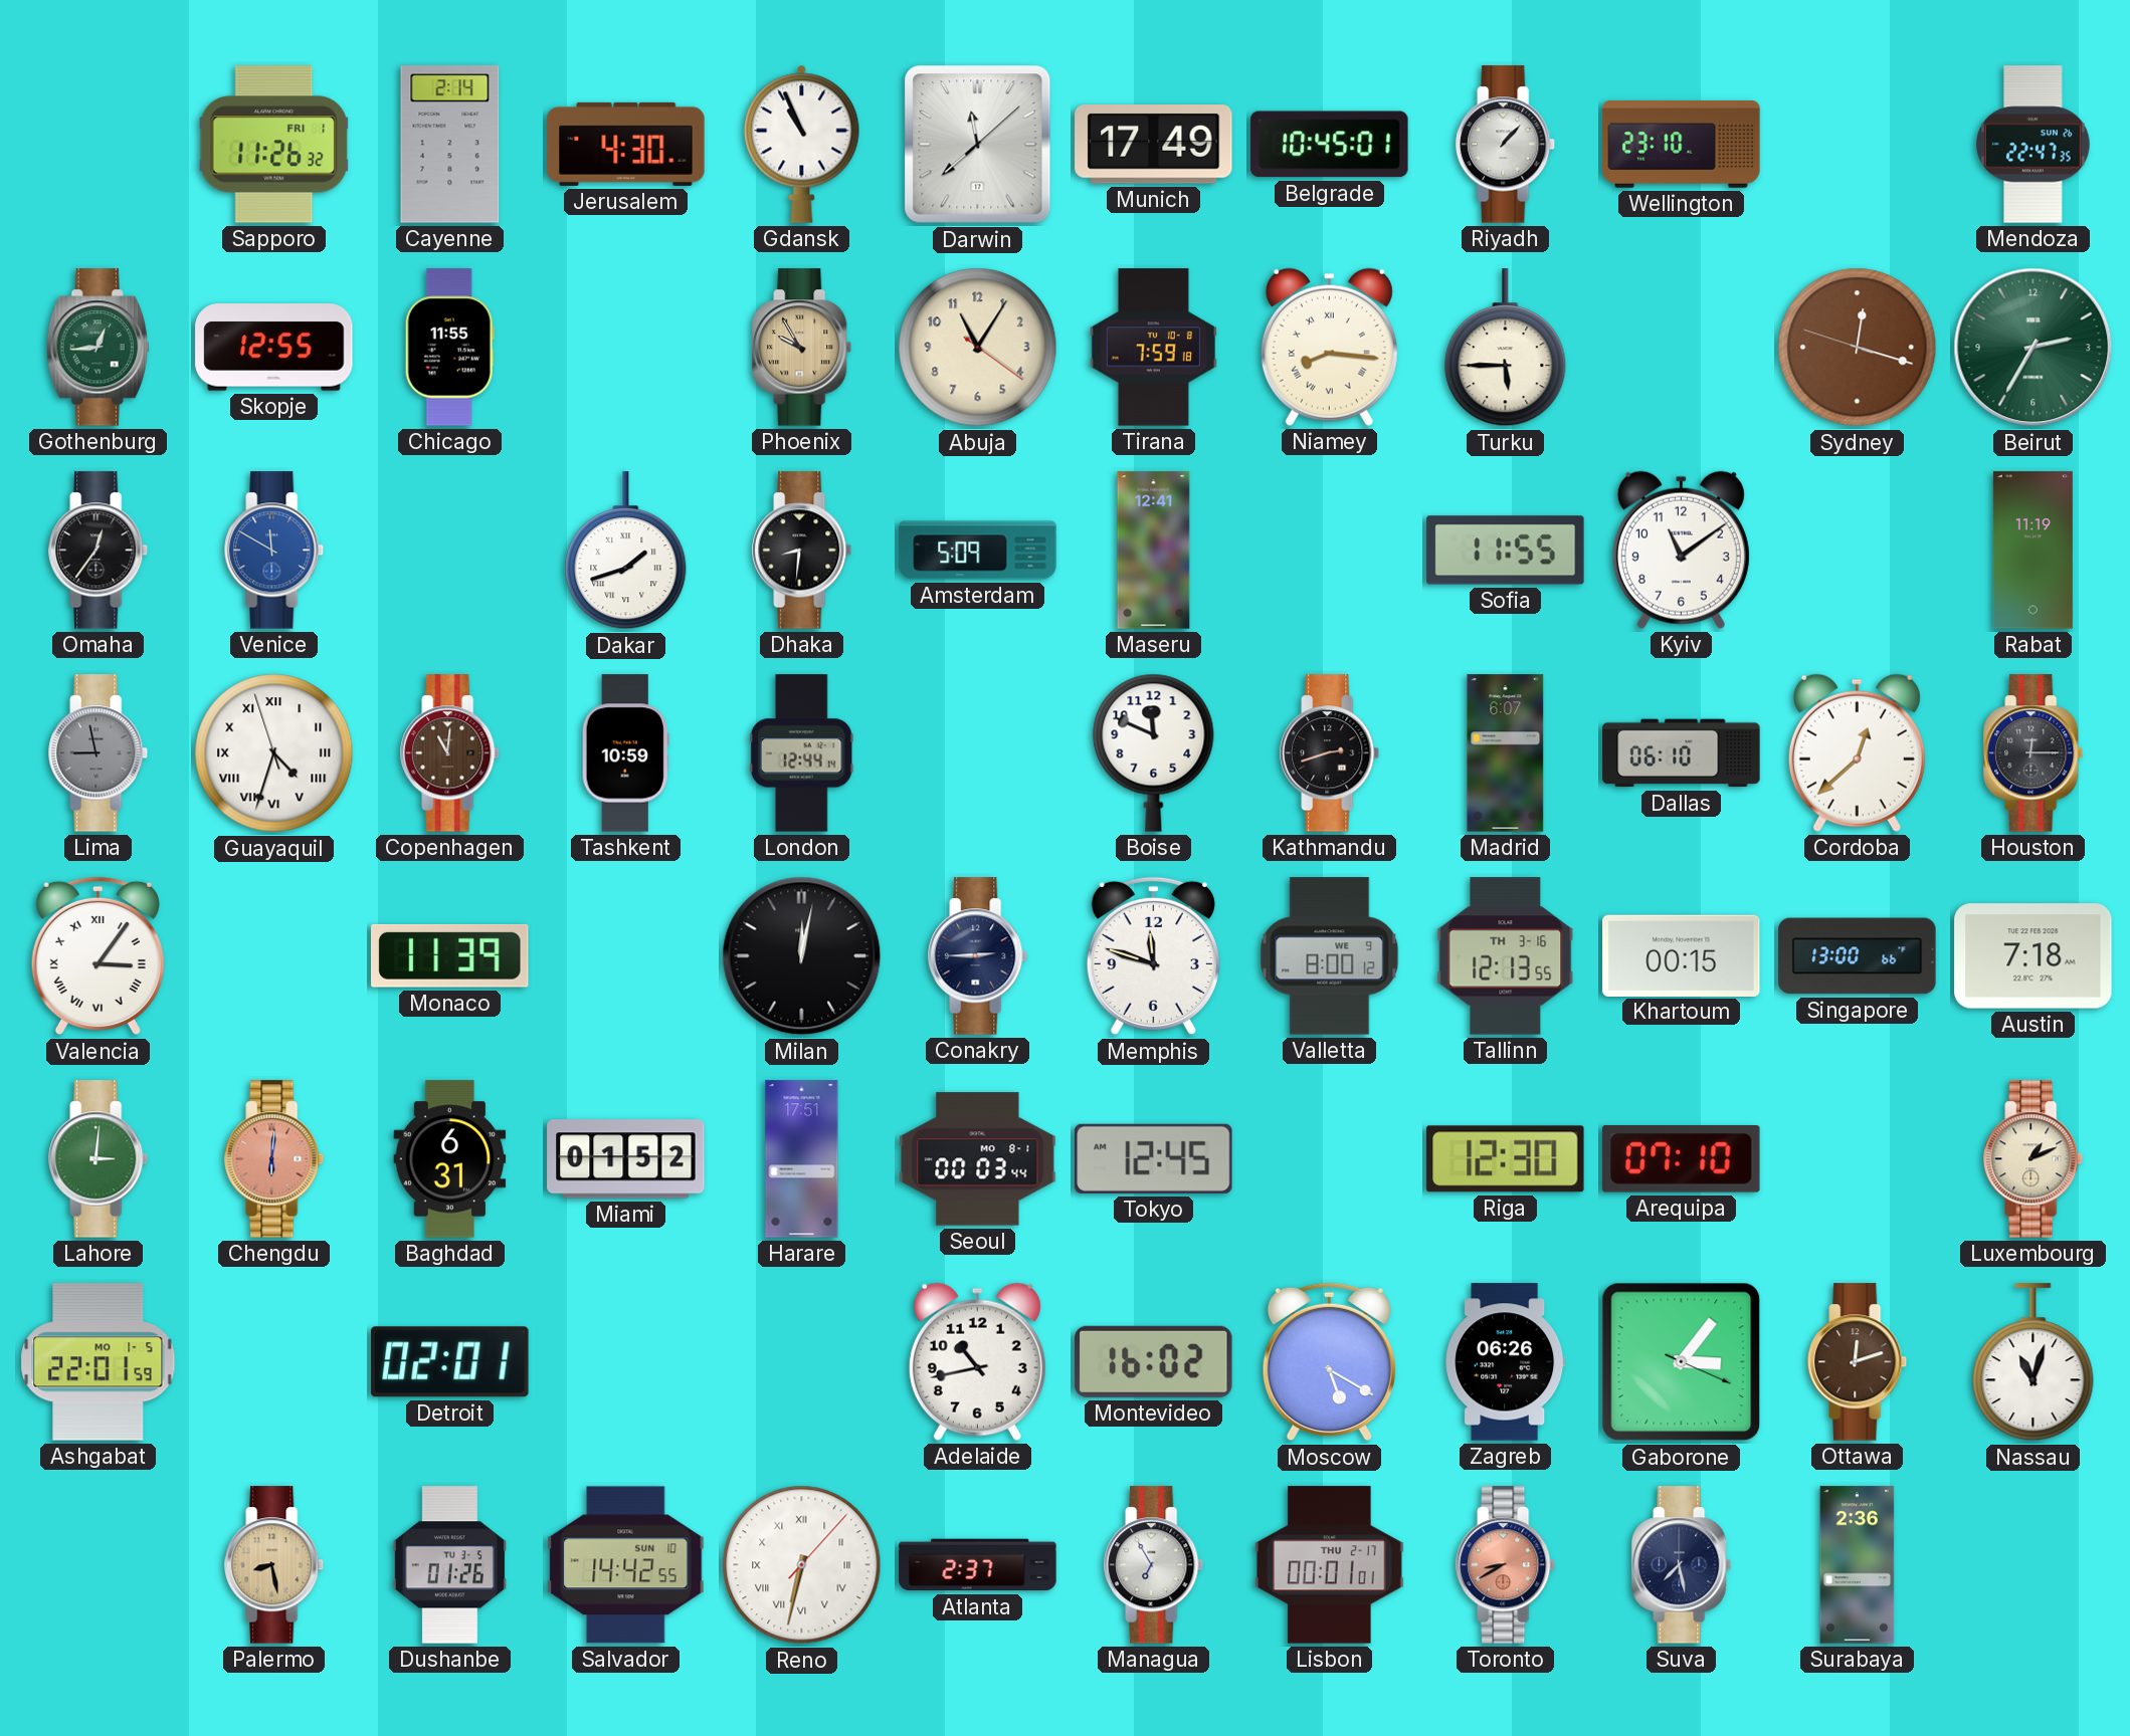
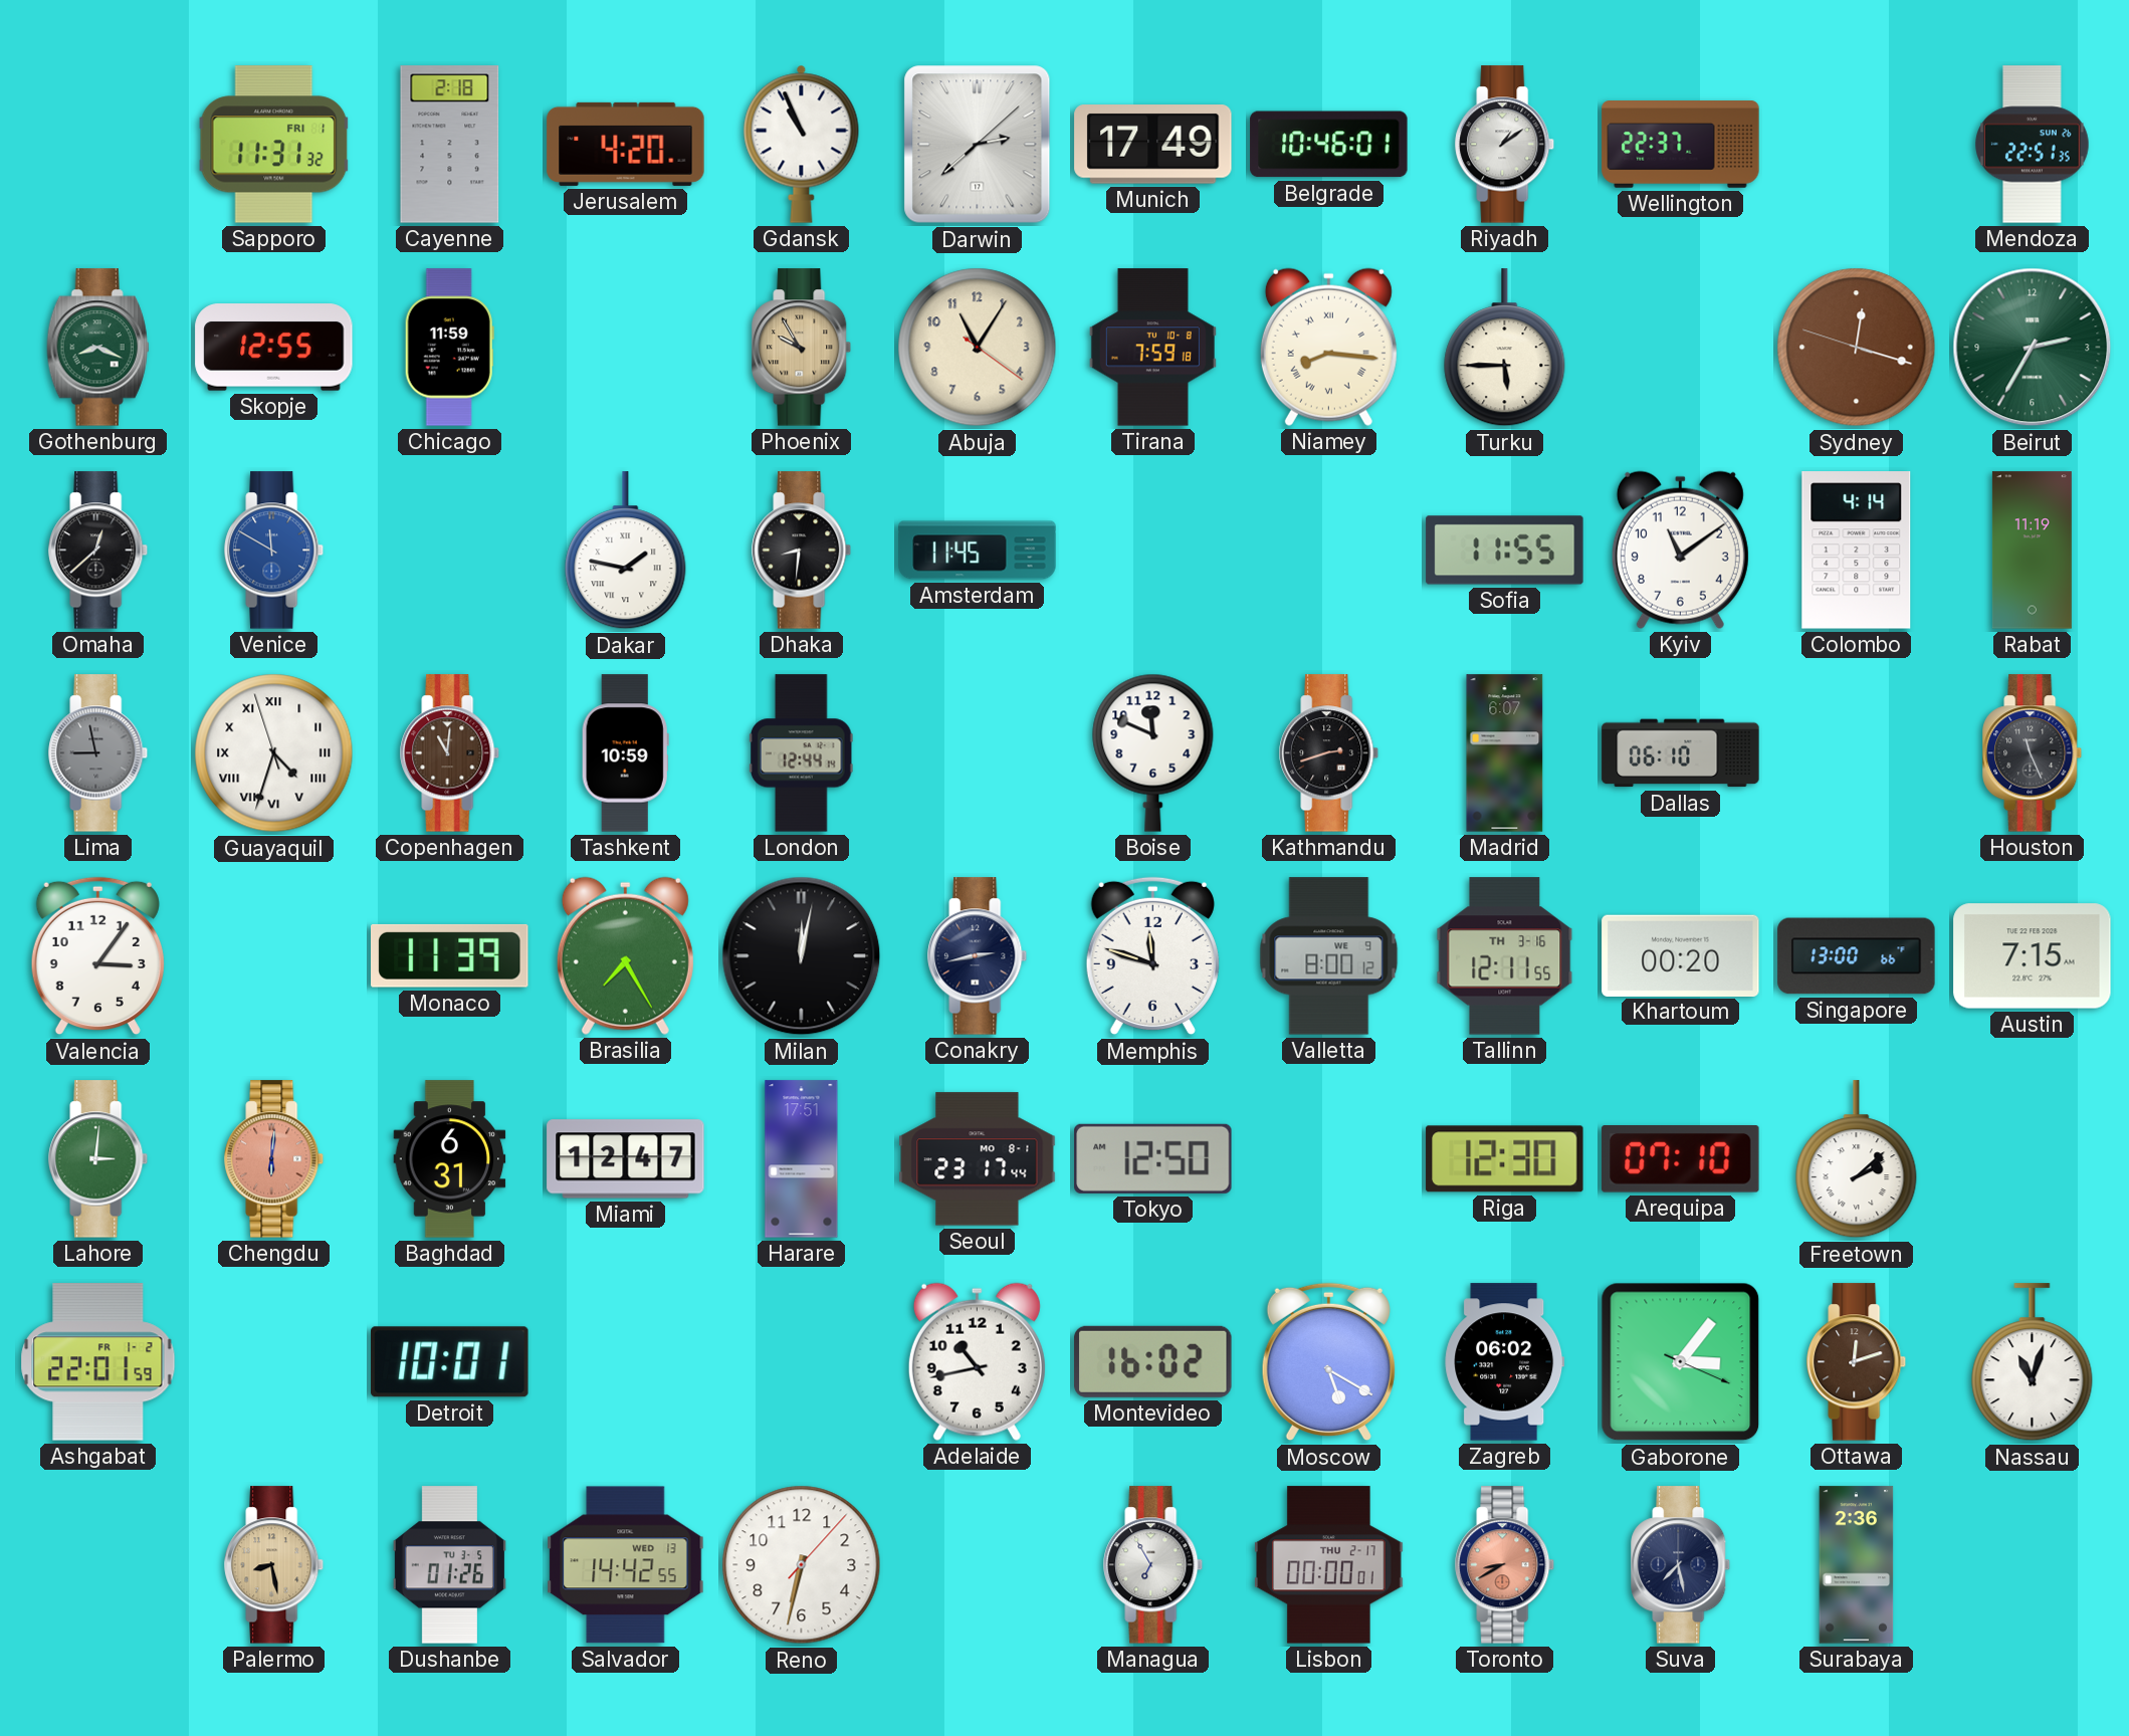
Sapporo: 11:26 -> 11:31 (274, 145)
Cayenne: 2:14 -> 2:18 (450, 145)
Jerusalem: 4:30 -> 4:20 (626, 144)
Darwin: 11:38 -> 2:38 (978, 145)
Belgrade: 10:45 -> 10:46 (1329, 145)
Riyadh: 1:07 -> 1:09 (1505, 145)
Wellington: 23:10 -> 22:37 (1681, 145)
Mendoza: 22:47 -> 22:51 (2033, 145)
Gothenburg: 12:44 -> 8:19 (98, 348)
Chicago: 11:55 -> 11:59 (449, 348)
Omaha: 12:36 -> 12:38 (98, 551)
Dakar: 1:42 -> 1:47 (626, 551)
Amsterdam: 5:09 -> 11:45 (978, 551)
Maseru: 12:41 -> none (1154, 551)
Colombo: none -> 4:14 (1857, 551)
Cordoba: 12:38 -> none (1857, 752)
Houston: 12:15 -> 11:26 (2033, 753)
Valencia numerals: Roman -> Arabic (97, 956)
Brasilia: none -> 7:25 (625, 955)
Conakry: 2:45 -> 2:43 (978, 956)
Tallinn: 12:13 -> 12:11 (1505, 956)
Khartoum: 00:15 -> 00:20 (1681, 955)
Austin: 7:18 -> 7:15 (2033, 956)
Miami: 01:52 -> 12:47 (626, 1159)
Seoul: 00:03 -> 23:17 (978, 1159)
Tokyo: 12:45 -> 12:50 (1153, 1158)
Freetown: none -> 2:08 (1857, 1159)
Luxembourg: 1:11 -> none (2034, 1159)
Ashgabat date: MO 1-5 -> FR 1-2 (98, 1362)
Detroit: 02:01 -> 10:01 (450, 1362)
Zagreb: 06:26 -> 06:02 (1505, 1362)
Salvador date: SUN 10 -> WED 13 (626, 1565)
Reno numerals: Roman -> Arabic (802, 1565)
Atlanta: 2:37 -> none (978, 1565)
Lisbon: 00:01 -> 00:00 (1329, 1565)
